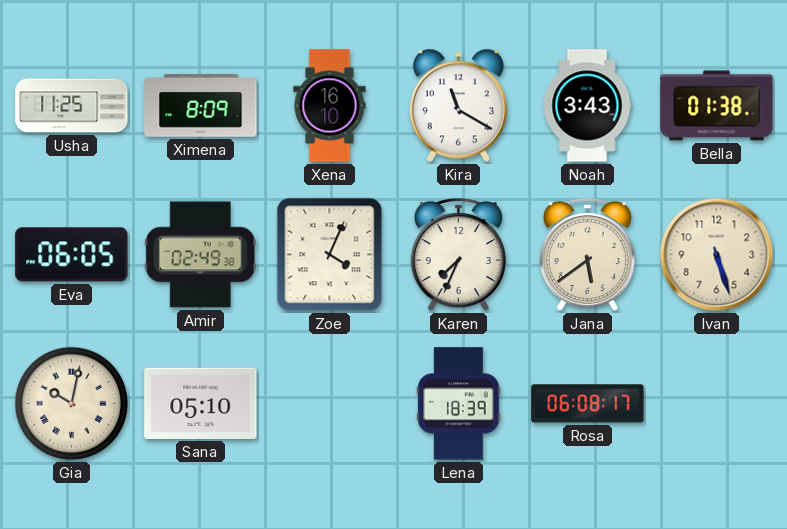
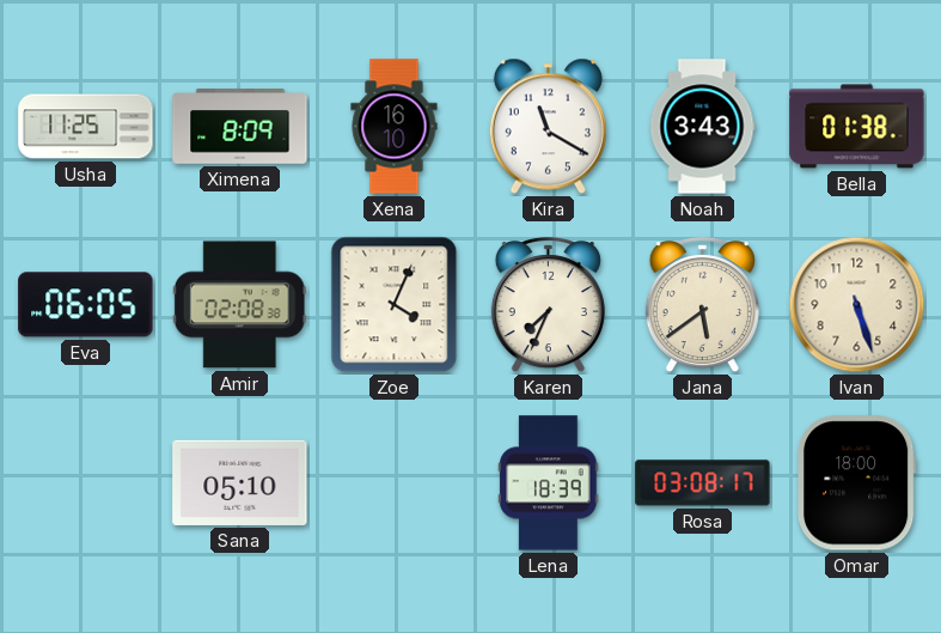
Amir: 02:49 -> 02:08 (239, 305)
Gia: 10:02 -> none (72, 404)
Rosa: 06:08 -> 03:08 (703, 483)
Omar: none -> 18:00 (857, 483)
